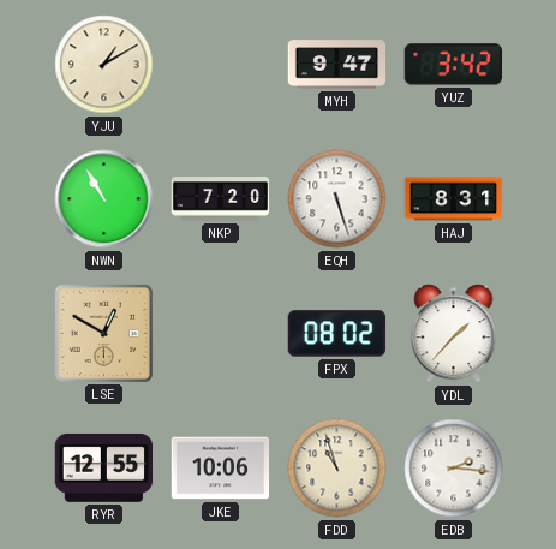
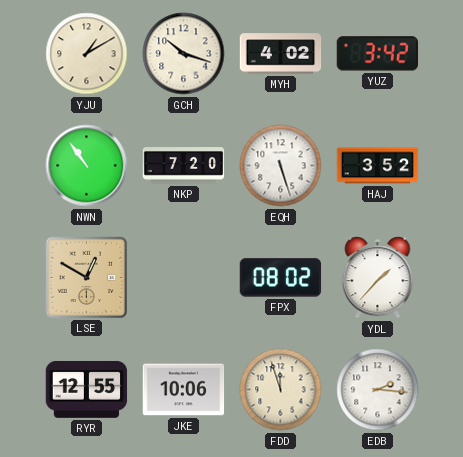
GCH: none -> 10:18 (184, 54)
MYH: 9:47 -> 4:02 (281, 54)
NWN: 10:55 -> 10:54 (87, 166)
HAJ: 8:31 -> 3:52 (378, 166)
FDD: 10:57 -> 11:57 (281, 390)
